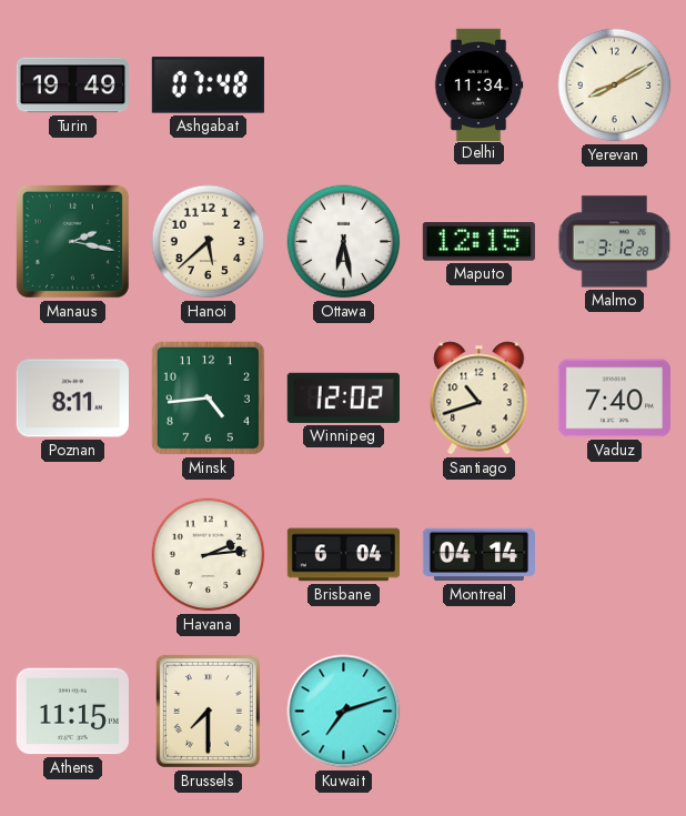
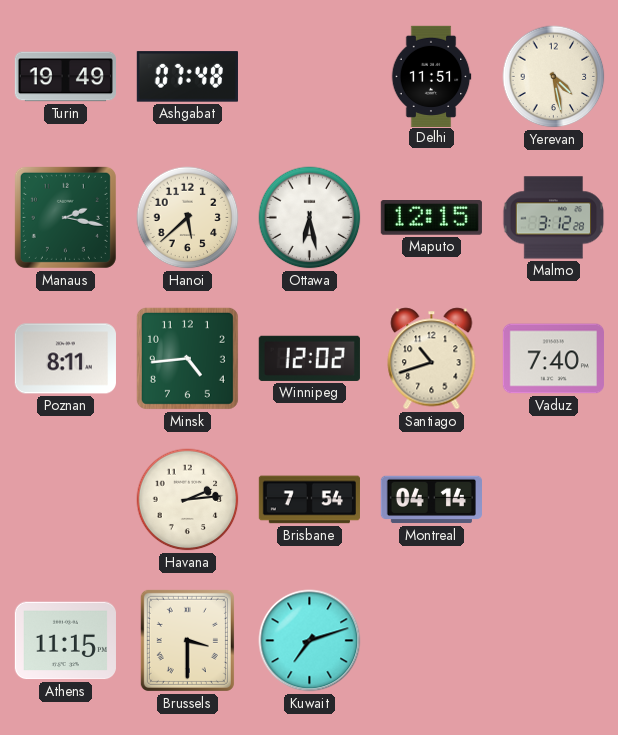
Delhi: 11:34 -> 11:51 (431, 76)
Yerevan: 8:10 -> 4:28 (554, 77)
Brisbane: 6:04 -> 7:54 (309, 500)
Brussels: 7:30 -> 3:30 (187, 640)
